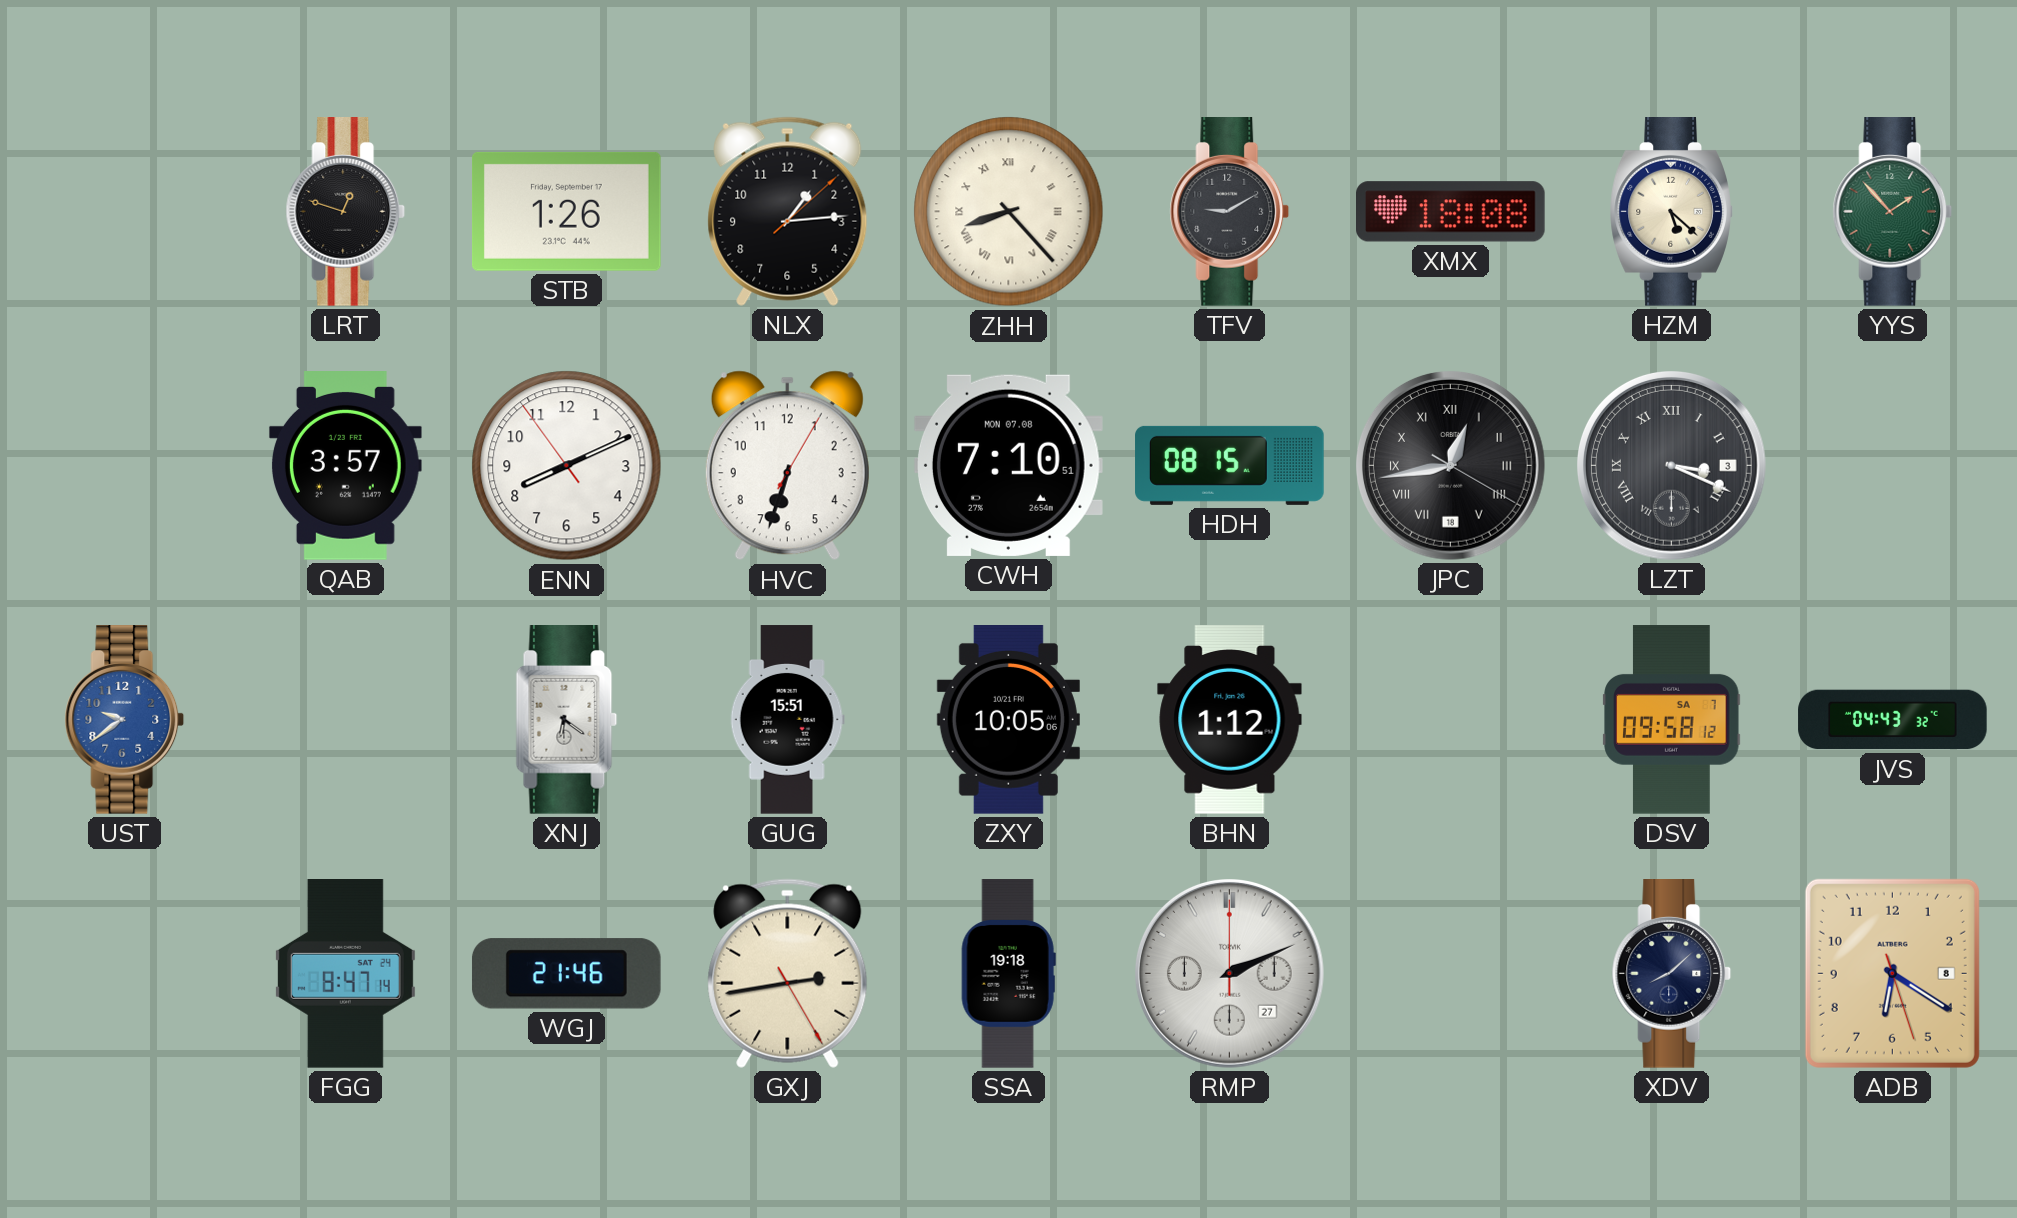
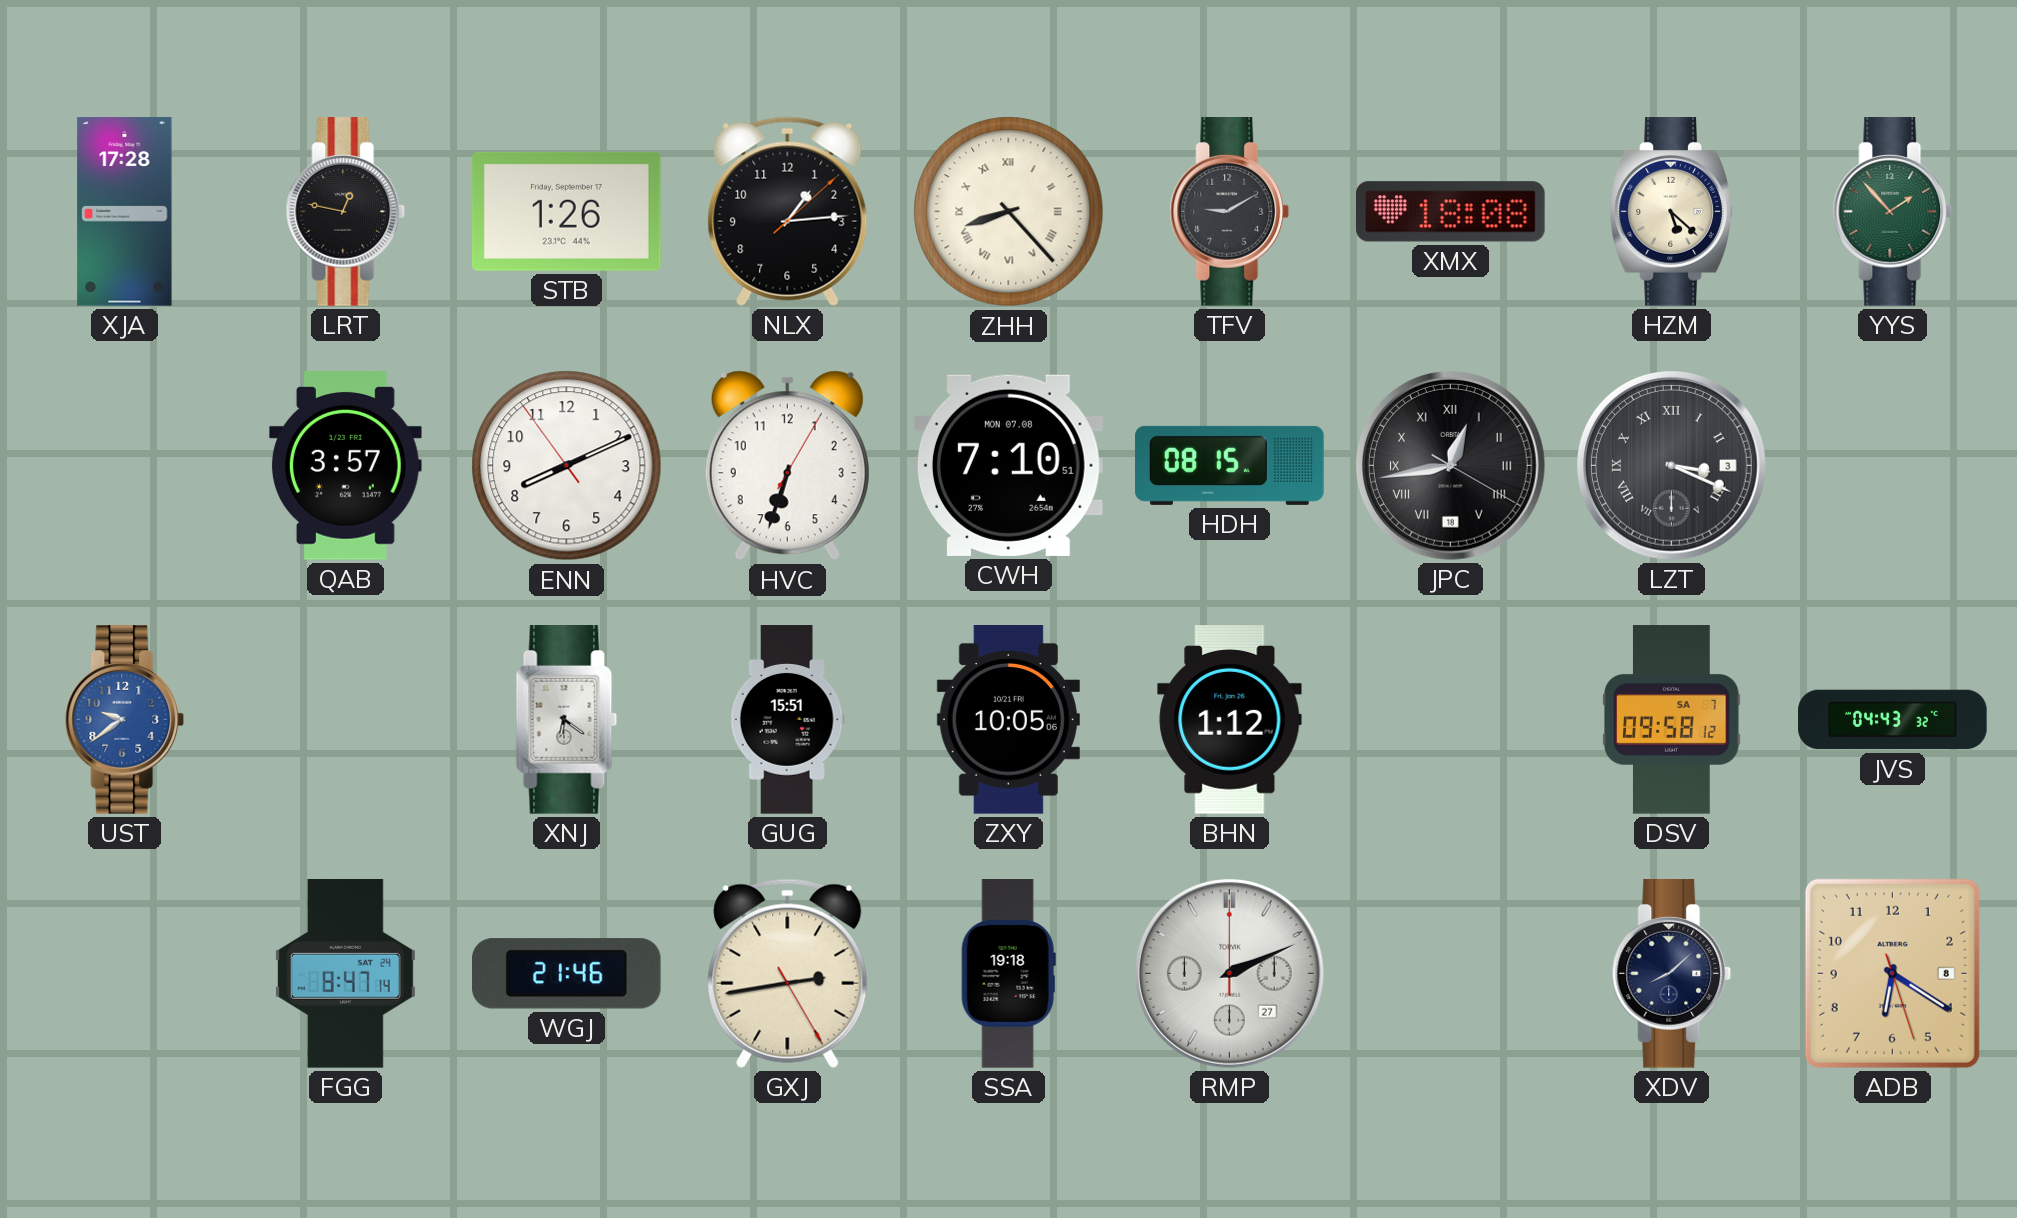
XJA: none -> 17:28 (125, 212)
LRT: 12:48 -> 12:47 (346, 212)
